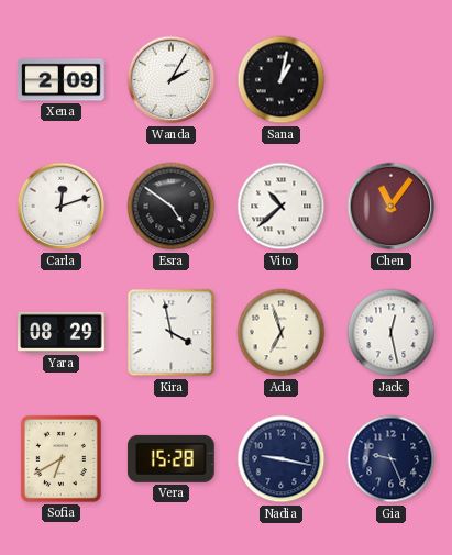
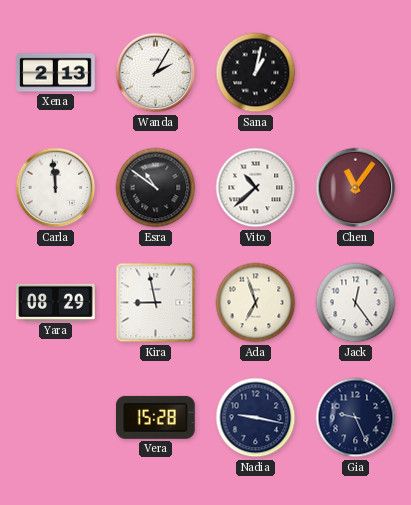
Xena: 2:09 -> 2:13 (56, 73)
Carla: 12:12 -> 11:59 (56, 188)
Esra: 4:51 -> 10:51 (156, 188)
Kira: 3:58 -> 8:58 (156, 303)
Jack: 12:28 -> 12:24 (356, 303)
Sofia: 6:40 -> none (60, 458)
